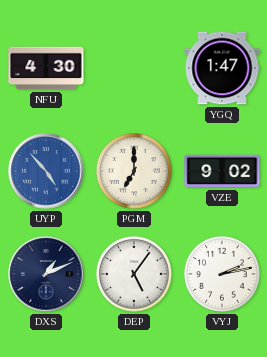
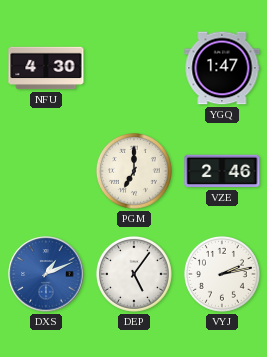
UYP: 4:53 -> none (46, 171)
VZE: 9:02 -> 2:46 (222, 171)
DXS dial: navy -> blue (46, 274)
